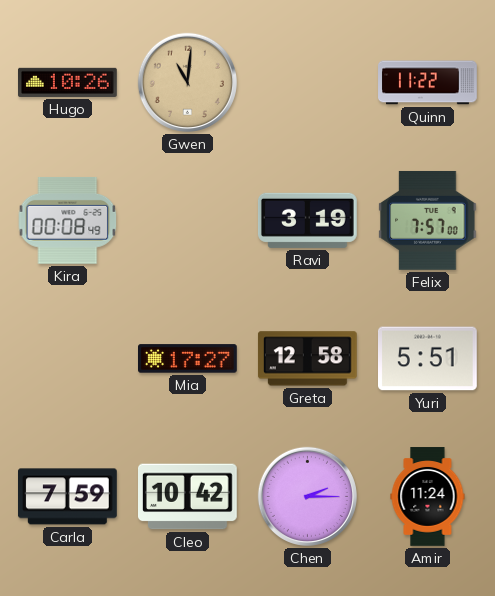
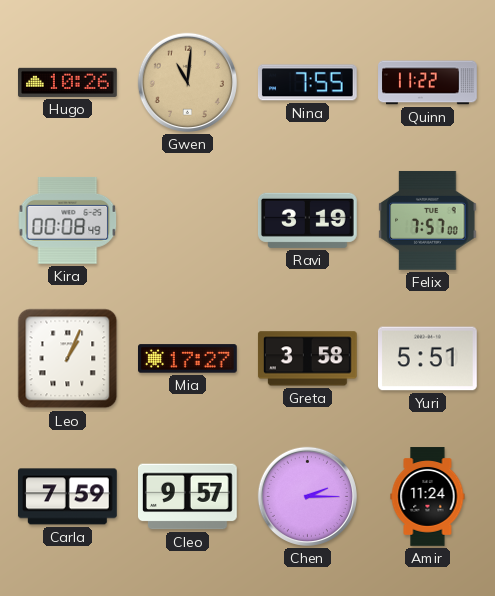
Nina: none -> 7:55 (307, 83)
Leo: none -> 1:04 (68, 359)
Greta: 12:58 -> 3:58 (307, 359)
Cleo: 10:42 -> 9:57 (188, 497)
